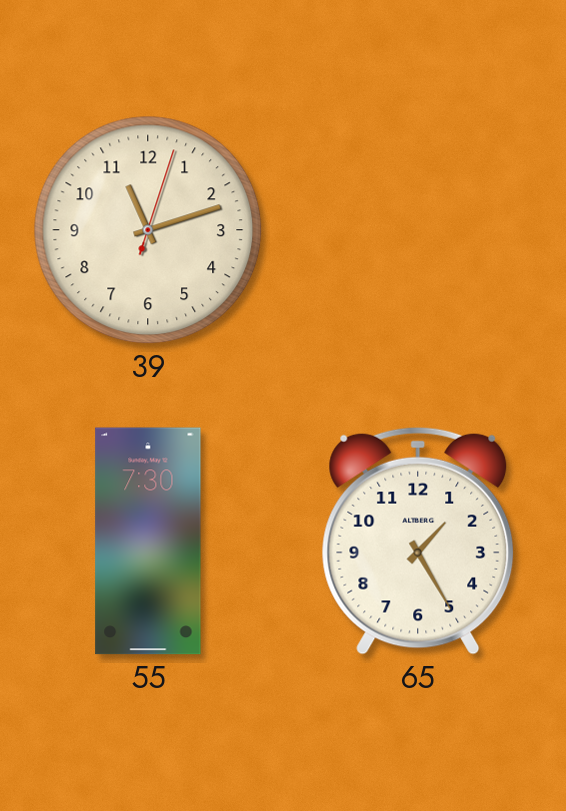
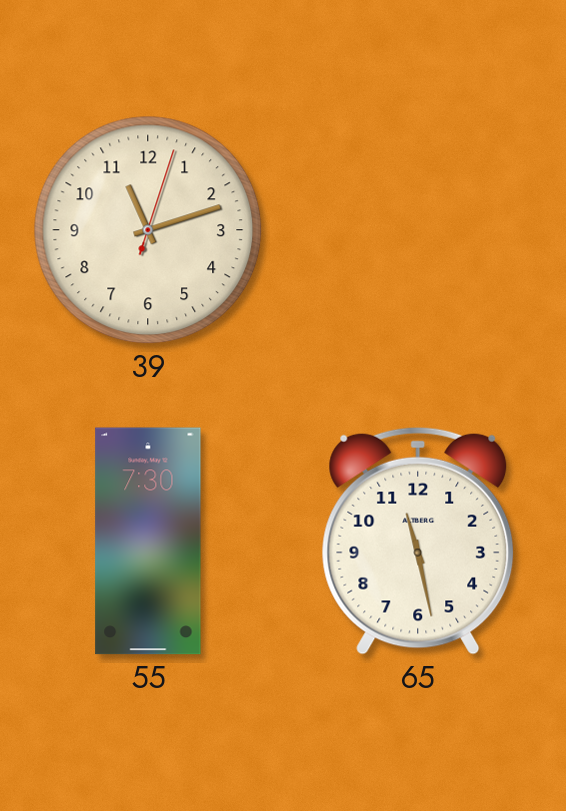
65: 1:25 -> 11:28 (418, 541)
